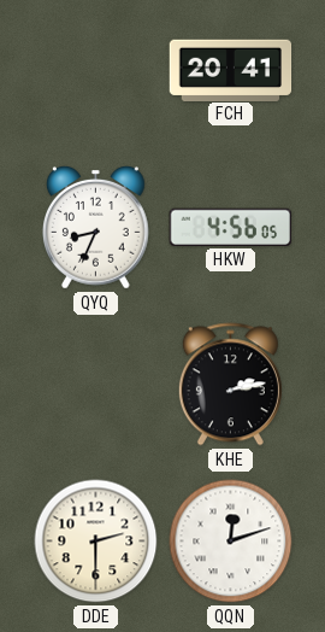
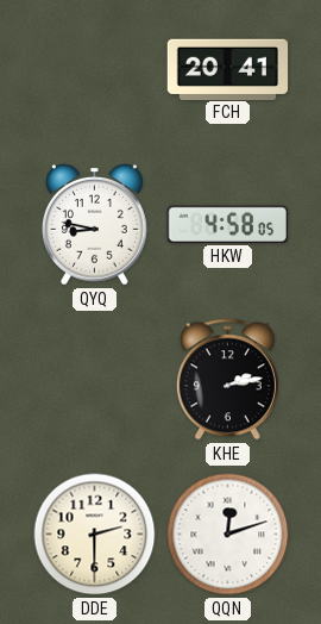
QYQ: 8:34 -> 8:47 (95, 225)
HKW: 4:56 -> 4:58 (227, 224)
